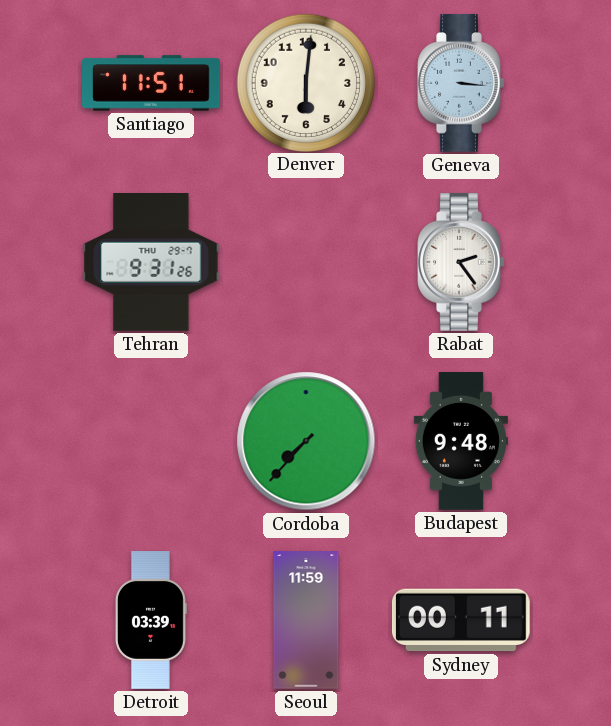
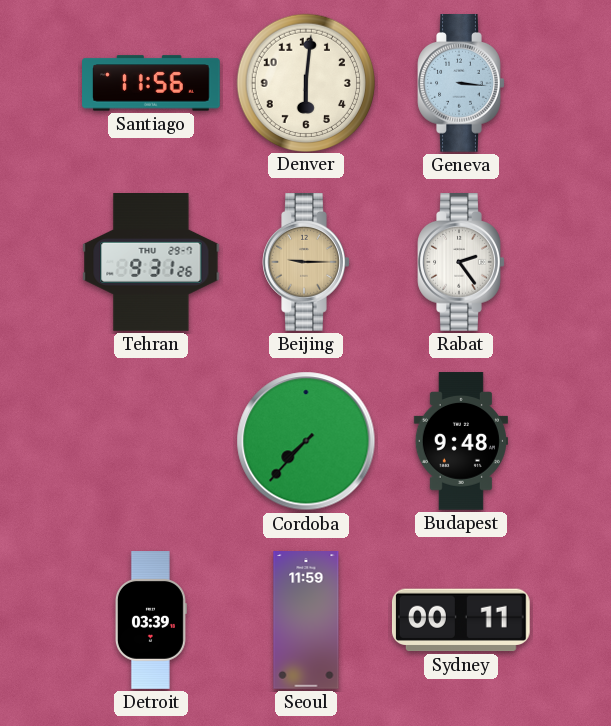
Santiago: 11:51 -> 11:56 (152, 83)
Beijing: none -> 9:15 (306, 263)
